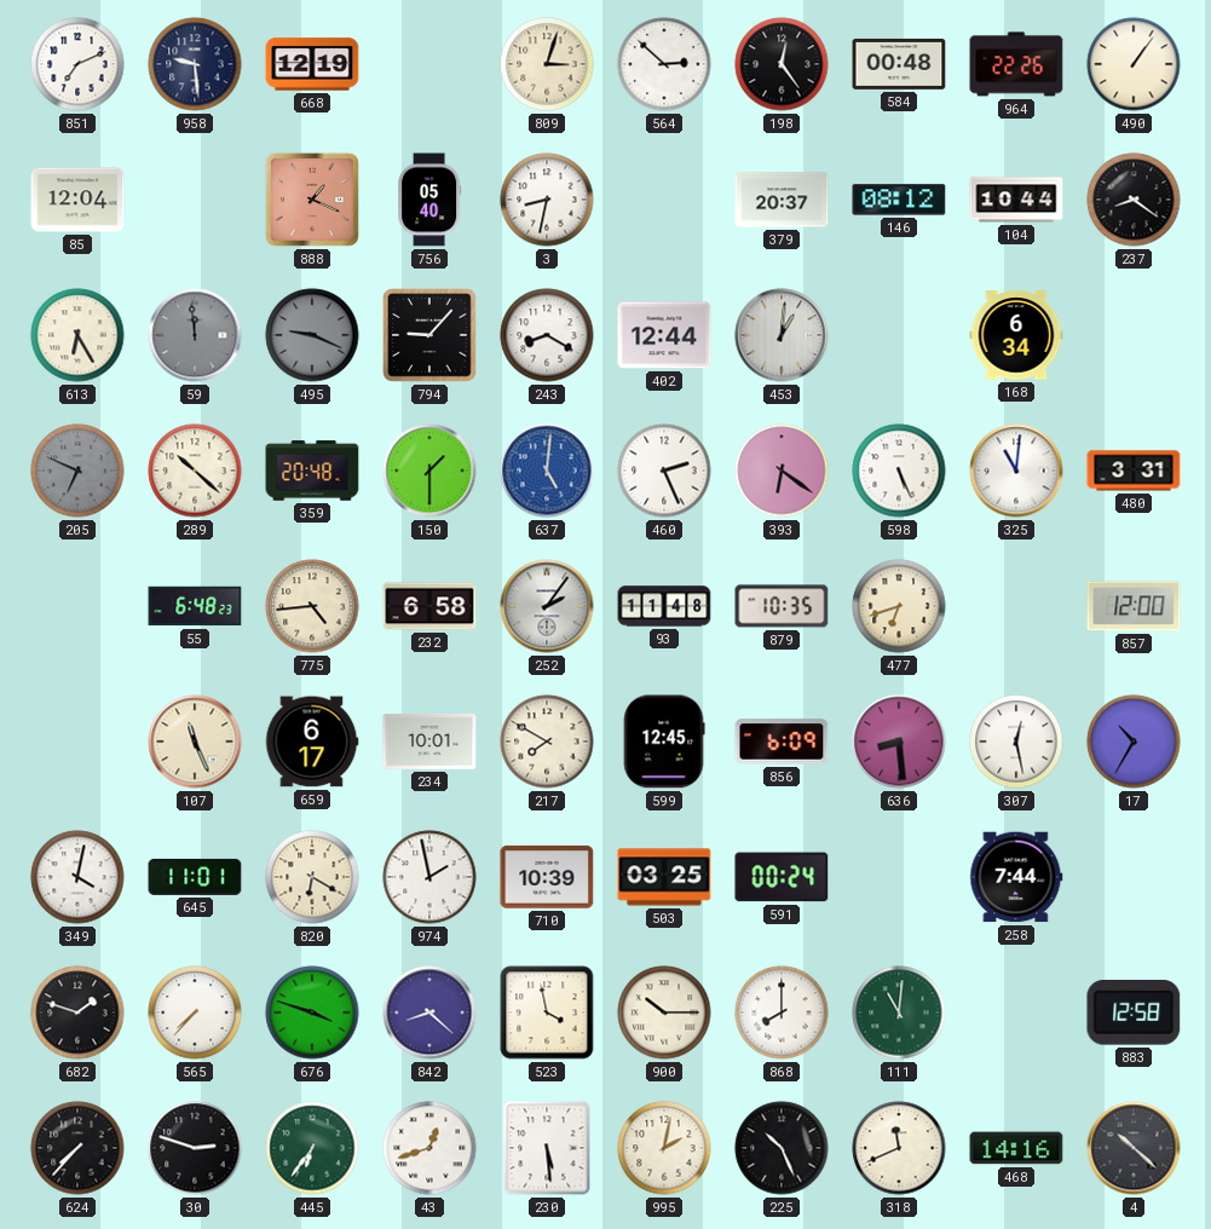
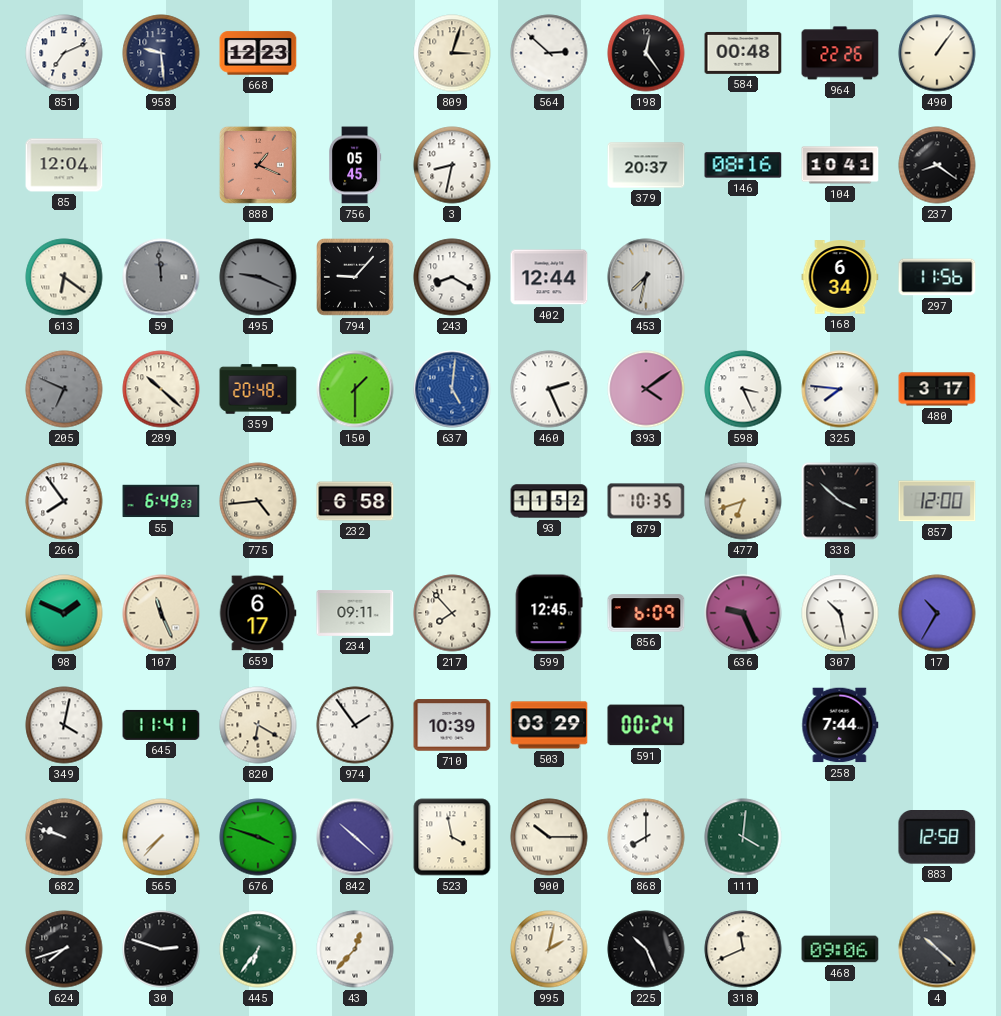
668: 12:19 -> 12:23 (258, 53)
756: 05:40 -> 05:45 (356, 165)
146: 08:12 -> 08:16 (743, 165)
104: 10:44 -> 10:41 (840, 165)
613: 6:25 -> 6:21 (64, 277)
453: 1:01 -> 7:32 (646, 277)
297: none -> 11:56 (937, 277)
393: 6:21 -> 4:09 (646, 389)
598: 5:26 -> 3:26 (743, 389)
325: 11:01 -> 7:46 (840, 389)
480: 3:31 -> 3:17 (937, 389)
266: none -> 7:54 (64, 501)
55: 6:48 -> 6:49 (161, 501)
252: 2:06 -> none (547, 606)
93: 11:48 -> 11:52 (549, 501)
338: none -> 3:52 (840, 501)
98: none -> 1:49 (64, 613)
234: 10:01 -> 09:11 (355, 614)
217: 7:50 -> 7:53 (452, 613)
636: 8:29 -> 9:26 (743, 613)
307: 12:28 -> 10:28 (840, 613)
645: 11:01 -> 11:41 (161, 725)
974: 1:58 -> 1:54 (355, 725)
503: 03:25 -> 03:29 (549, 725)
682: 1:48 -> 9:48 (64, 837)
842: 8:22 -> 10:22 (355, 837)
111: 11:01 -> 4:01 (743, 837)
624: 7:37 -> 7:42 (64, 949)
43: 12:42 -> 12:37 (355, 949)
230: 5:29 -> none (547, 1148)
468: 14:16 -> 09:06 (840, 949)
